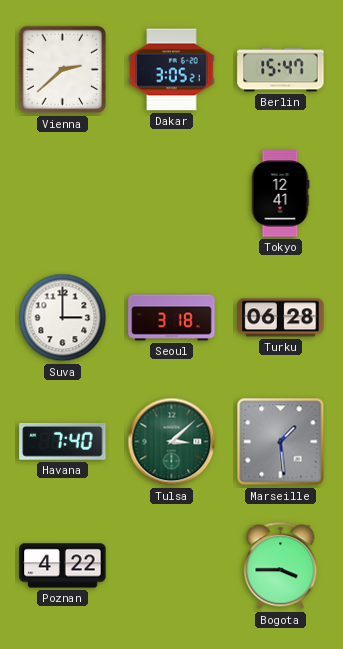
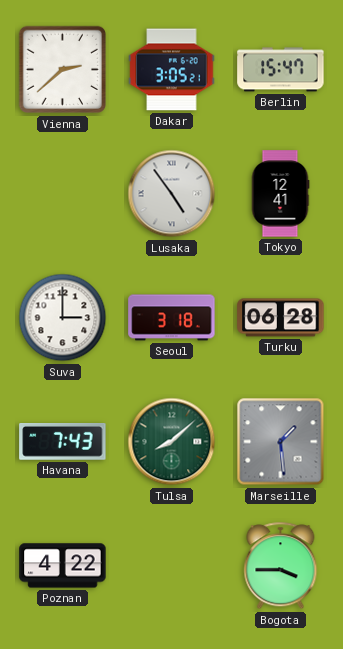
Lusaka: none -> 4:54 (172, 194)
Havana: 7:40 -> 7:43 (63, 442)
Tulsa: 3:08 -> 8:08 (172, 442)
